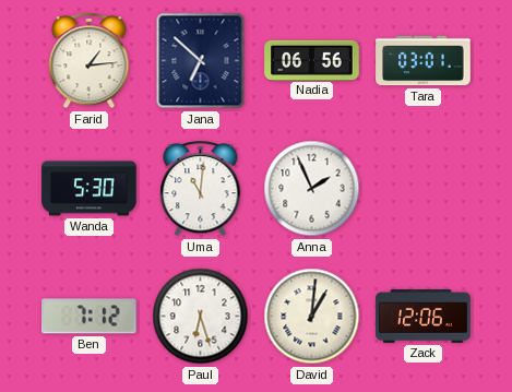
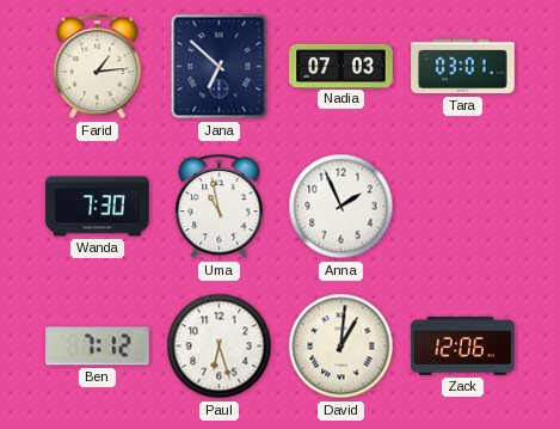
Nadia: 06:56 -> 07:03 (341, 66)
Wanda: 5:30 -> 7:30 (98, 207)
Uma: 11:01 -> 10:58 (220, 207)
